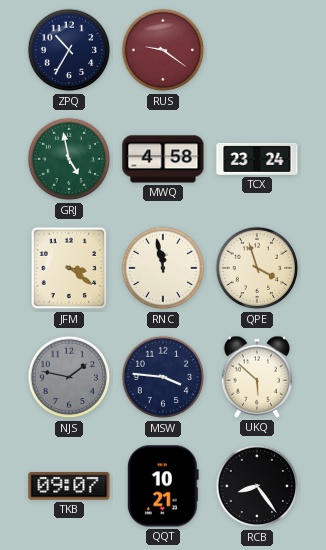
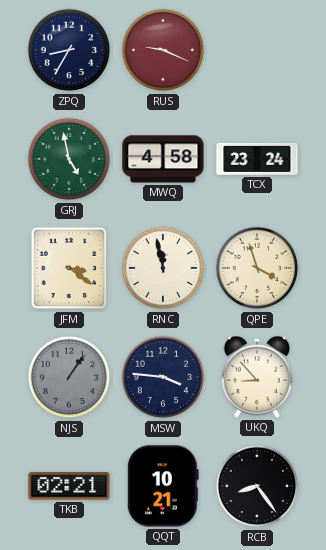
ZPQ: 10:35 -> 8:35 (69, 50)
RUS: 9:21 -> 9:19 (163, 50)
NJS: 1:47 -> 1:06 (69, 377)
UKQ: 5:52 -> 8:53 (257, 377)
TKB: 09:07 -> 02:21 (69, 486)
